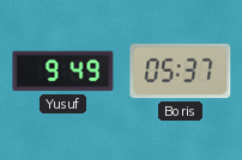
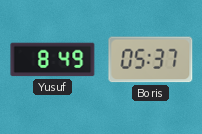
Yusuf: 9:49 -> 8:49 (53, 60)
